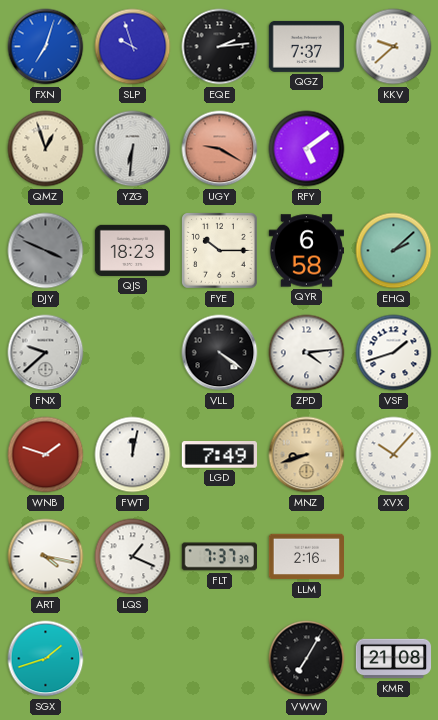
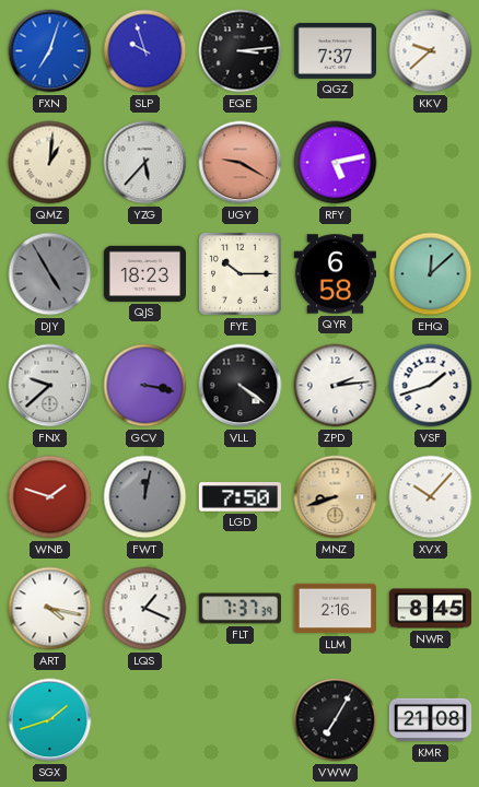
EQE: 2:14 -> 3:14 (241, 51)
QMZ: 12:57 -> 1:01 (50, 163)
YZG: 6:31 -> 5:37 (145, 163)
RFY: 5:09 -> 5:13 (336, 163)
DJY: 3:49 -> 4:55 (50, 274)
EHQ: 2:08 -> 12:08 (431, 274)
GCV: none -> 3:17 (145, 386)
ZPD: 4:14 -> 2:14 (336, 386)
FWT dial: white -> grey (145, 497)
LGD: 7:49 -> 7:50 (240, 497)
NWR: none -> 8:45 (430, 609)
